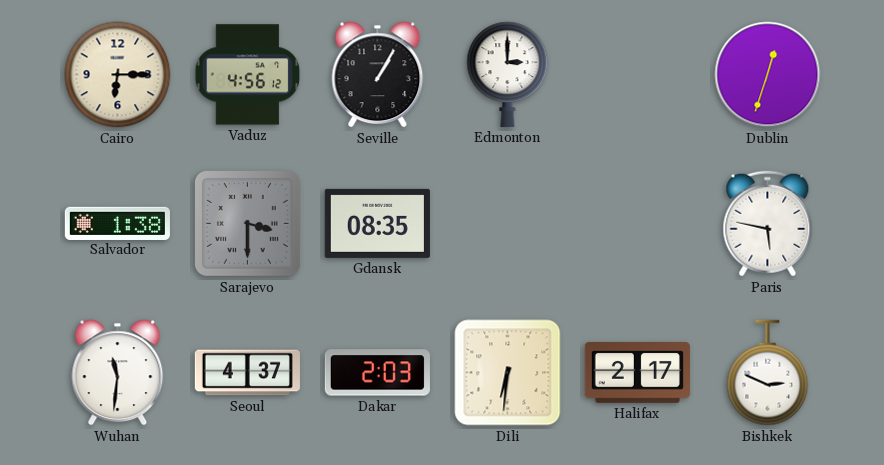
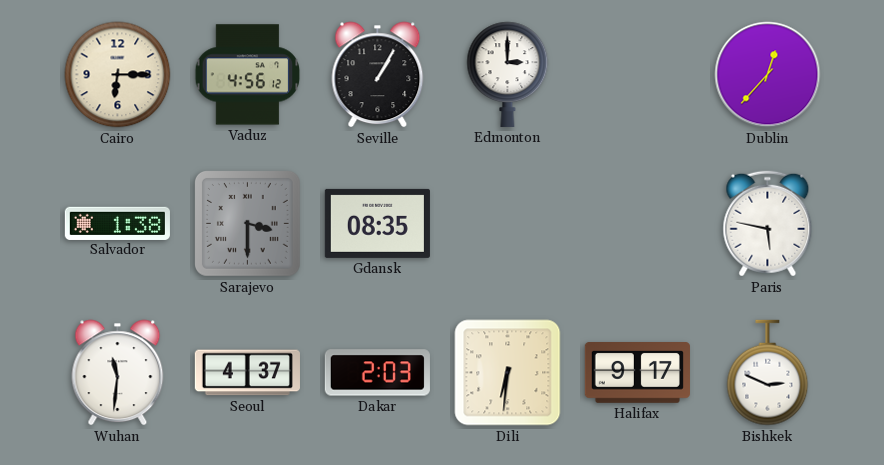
Dublin: 12:33 -> 12:37 (768, 75)
Halifax: 2:17 -> 9:17 (637, 373)
